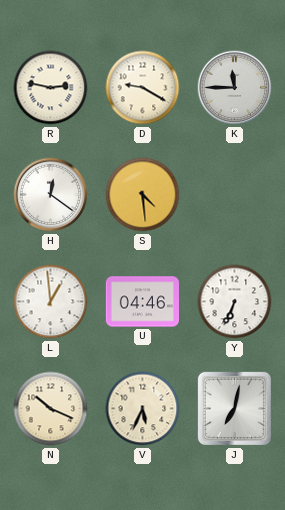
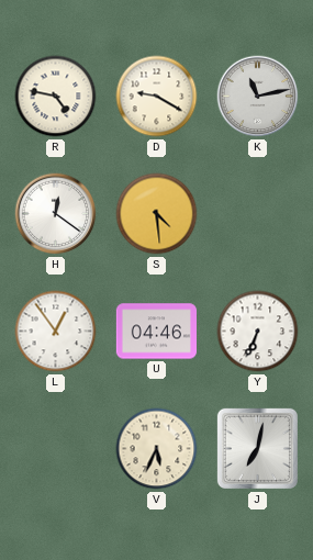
R: 2:47 -> 4:47 (56, 97)
K: 11:45 -> 11:13 (258, 97)
L: 12:59 -> 12:54 (56, 332)
N: 10:19 -> none (51, 409)
